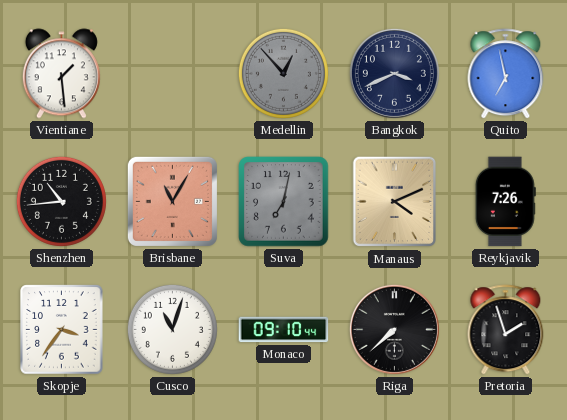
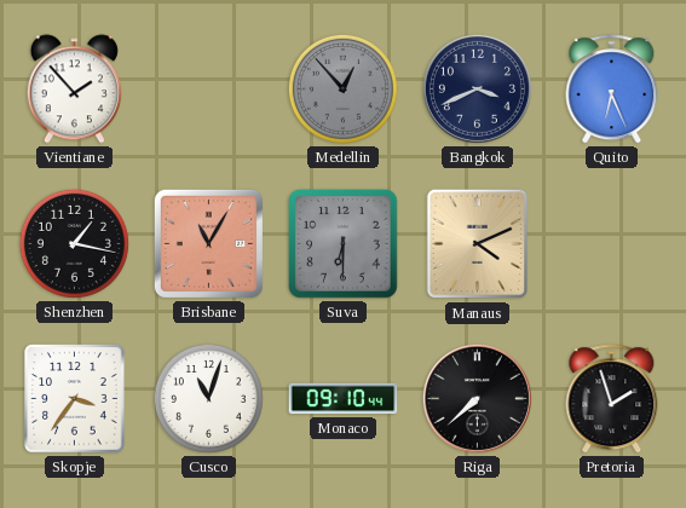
Vientiane: 1:29 -> 1:53 (74, 90)
Quito: 6:58 -> 6:26 (612, 90)
Shenzhen: 10:44 -> 1:17 (74, 243)
Suva: 7:02 -> 6:30 (344, 244)
Reykjavik: 7:26 -> none (505, 202)
